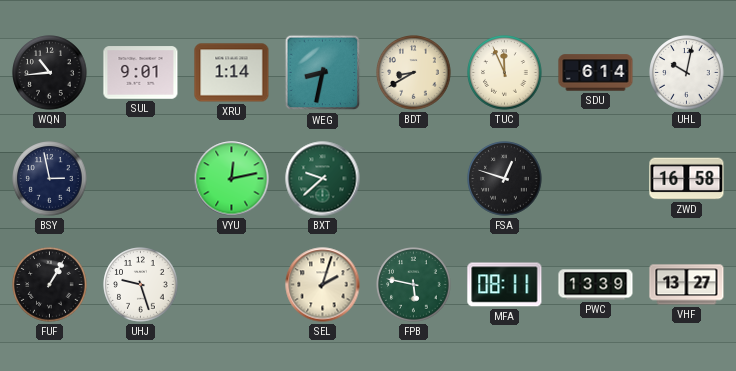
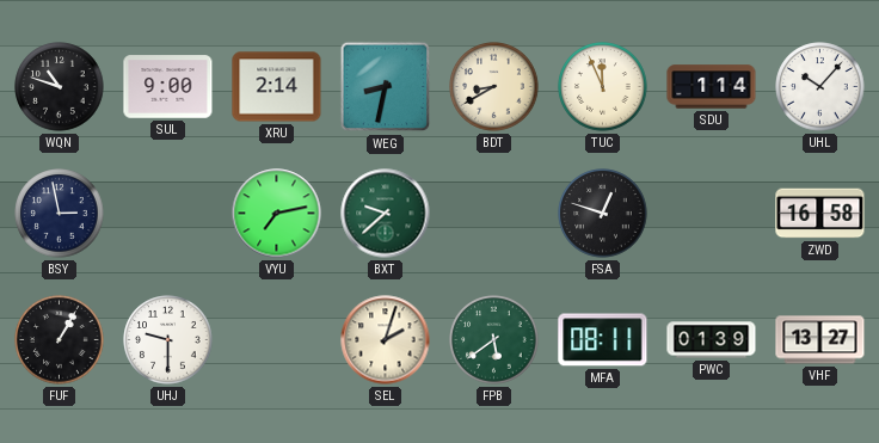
WQN: 10:44 -> 10:48 (60, 87)
SUL: 9:01 -> 9:00 (168, 87)
XRU: 1:14 -> 2:14 (277, 87)
SDU: 6:14 -> 1:14 (712, 87)
UHL: 10:02 -> 10:07 (820, 87)
VYU: 12:13 -> 7:13 (277, 214)
UHJ: 9:27 -> 9:30 (168, 340)
FPB: 5:47 -> 5:39 (494, 340)
PWC: 13:39 -> 01:39 (712, 340)
